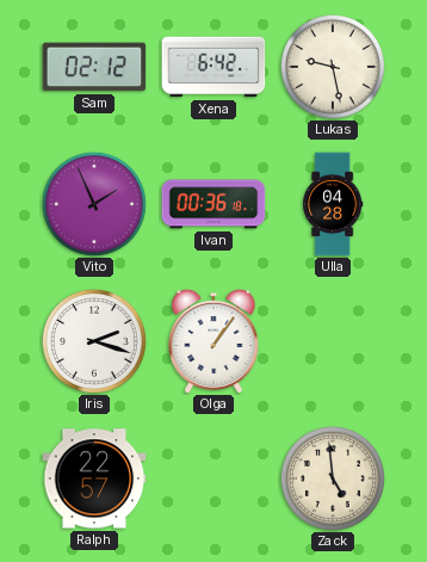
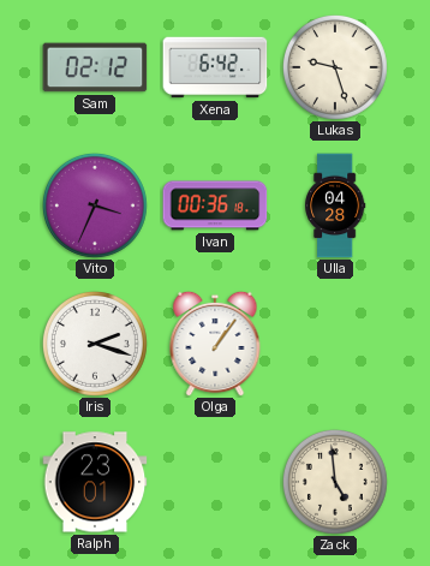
Lukas: 9:28 -> 9:27 (335, 67)
Vito: 1:56 -> 3:34 (95, 205)
Ralph: 22:57 -> 23:01 (95, 482)
